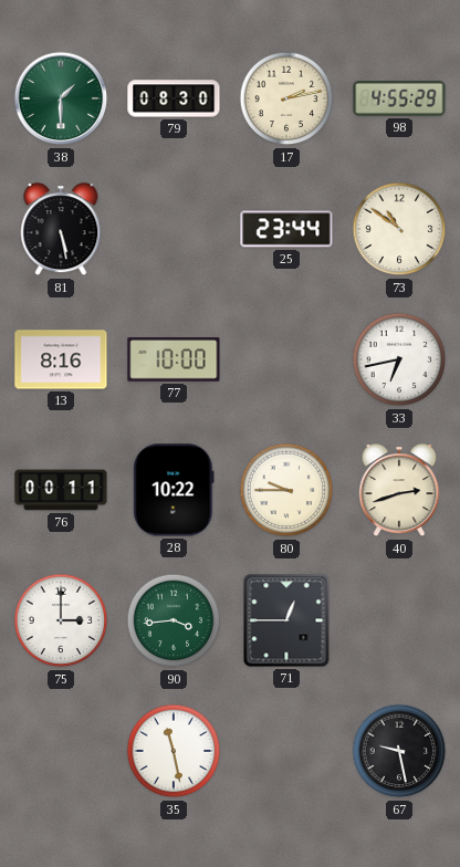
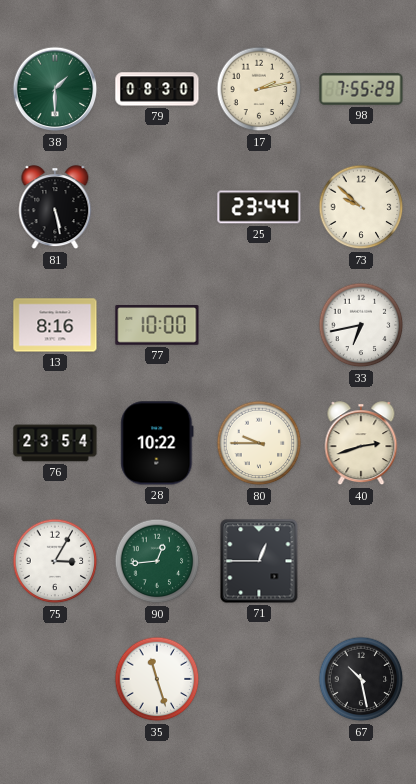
98: 4:55 -> 7:55 (361, 89)
73: 10:51 -> 9:52 (361, 207)
76: 00:11 -> 23:54 (55, 443)
75: 3:00 -> 3:05 (55, 561)
90: 3:44 -> 12:44 (157, 561)
35: 11:28 -> 11:27 (157, 679)
67: 9:28 -> 10:28 (361, 679)
